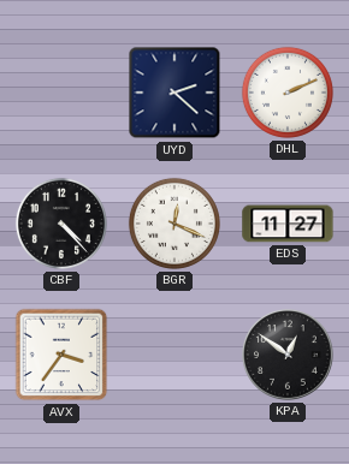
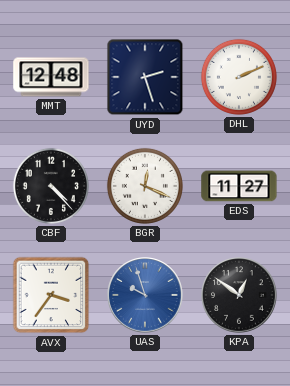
MMT: none -> 12:48 (51, 77)
UYD: 2:22 -> 2:27 (145, 77)
UAS: none -> 9:57 (145, 295)
